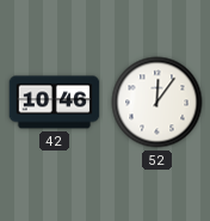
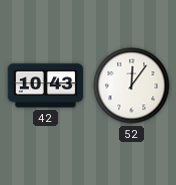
42: 10:46 -> 10:43 (46, 86)
